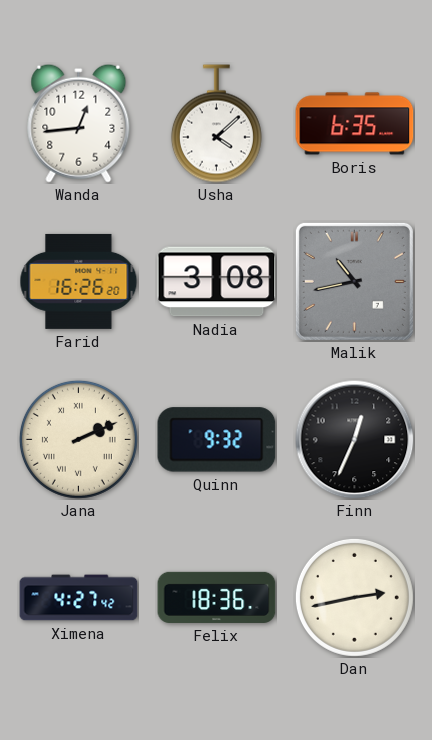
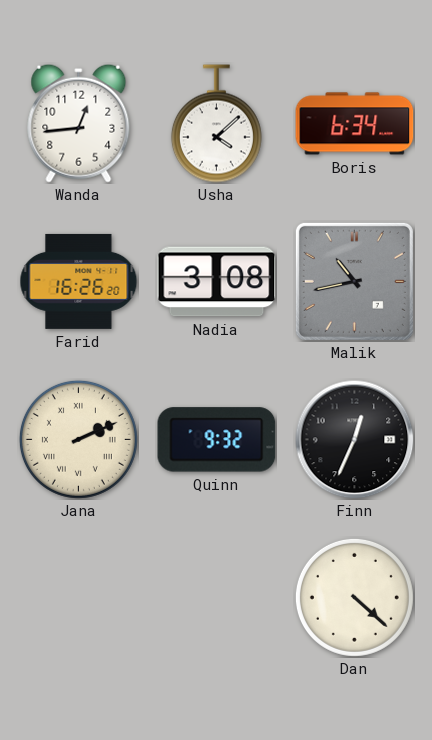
Boris: 6:35 -> 6:34 (355, 124)
Ximena: 4:27 -> none (79, 598)
Felix: 18:36 -> none (217, 597)
Dan: 2:43 -> 4:22 (354, 597)
